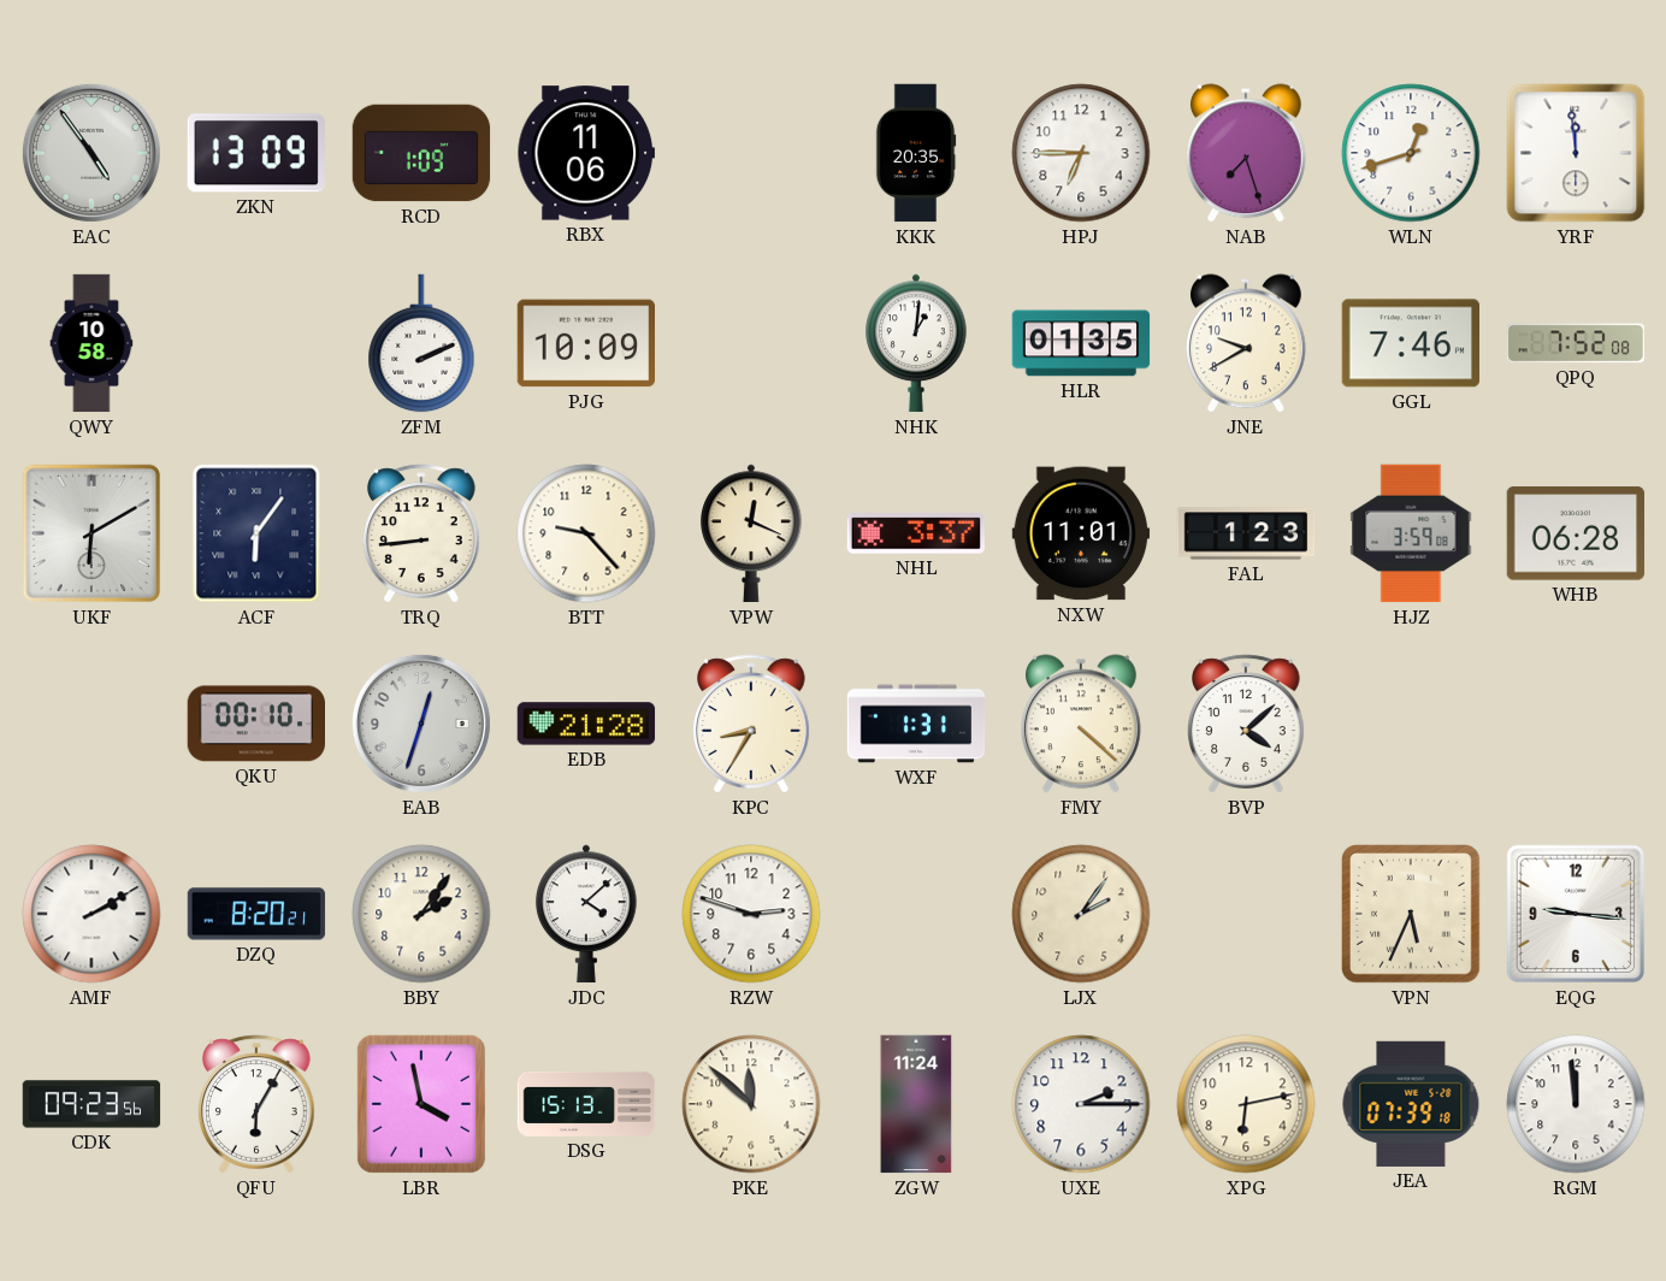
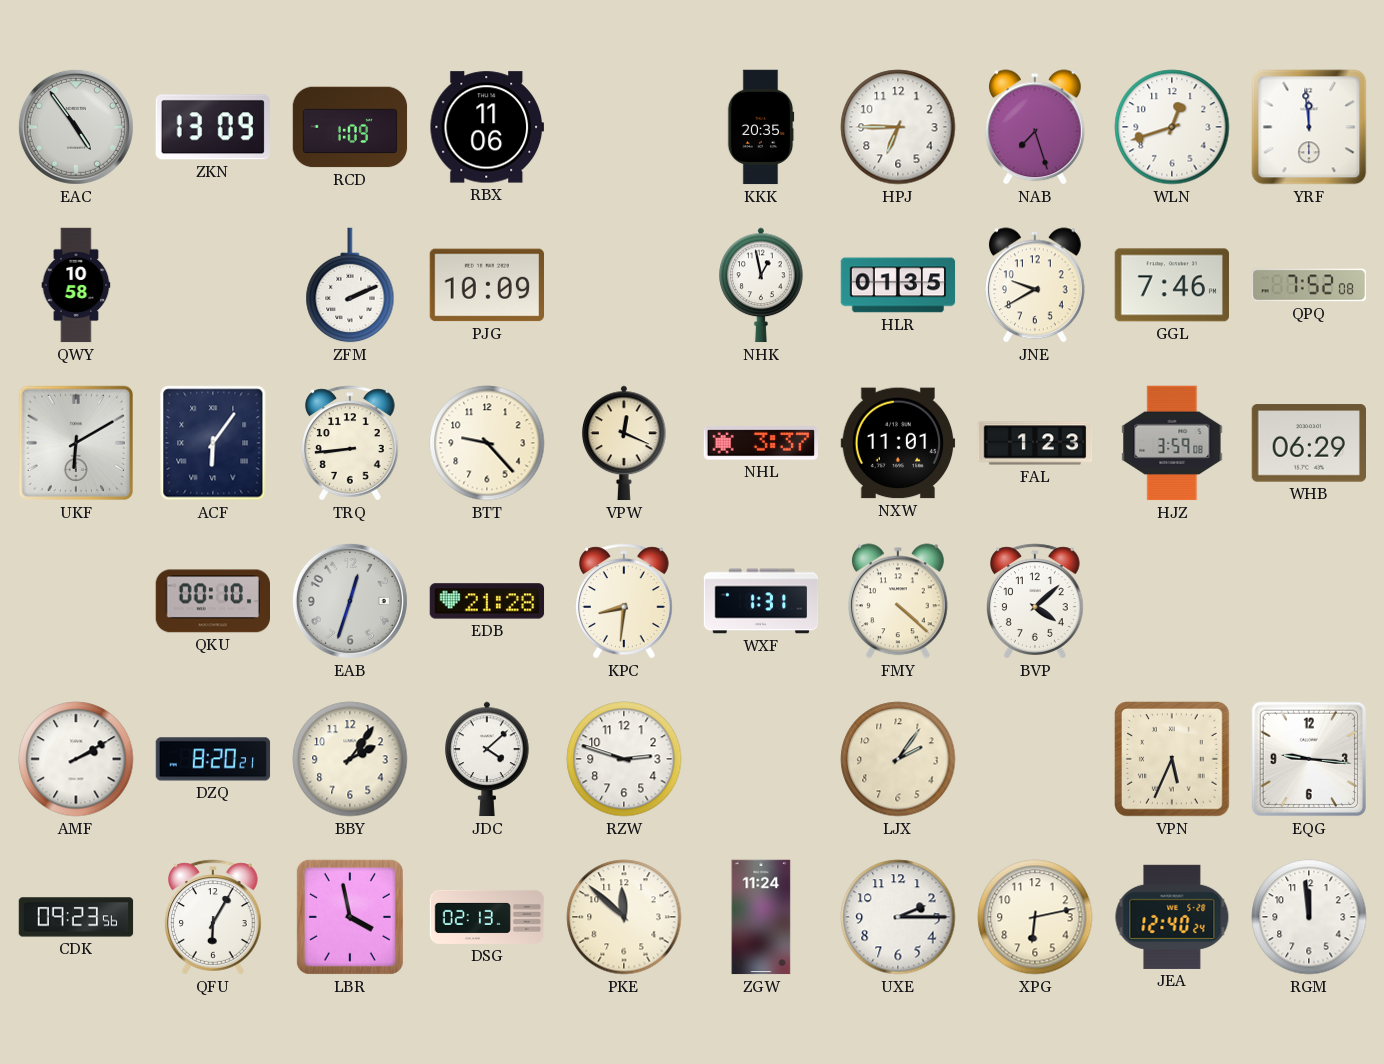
NHK: 1:01 -> 12:58 (761, 285)
WHB: 06:28 -> 06:29 (1308, 443)
KPC: 8:35 -> 8:31 (625, 601)
DSG: 15:13 -> 02:13 (487, 917)
JEA: 07:39 -> 12:40 (1172, 917)
